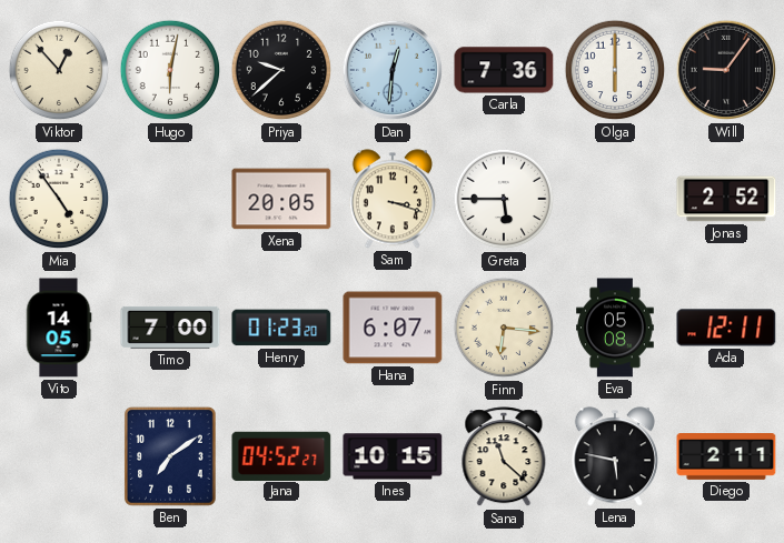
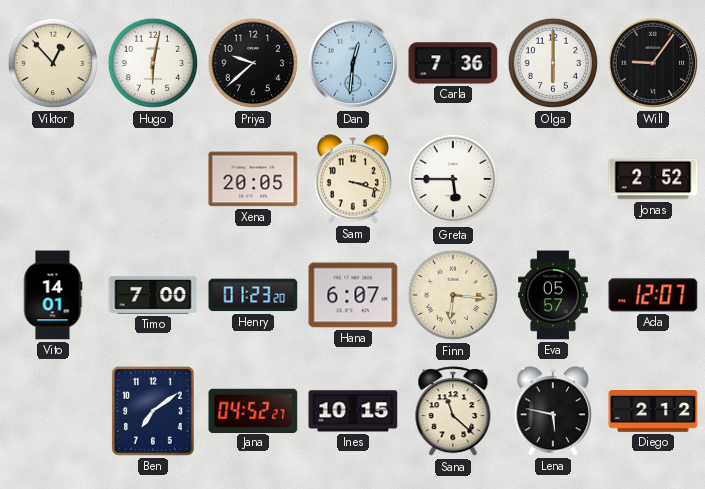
Mia: 4:54 -> none (59, 199)
Vito: 14:05 -> 14:01 (53, 295)
Eva: 05:08 -> 05:57 (554, 295)
Ada: 12:11 -> 12:07 (653, 295)
Diego: 2:11 -> 2:12 (653, 412)
